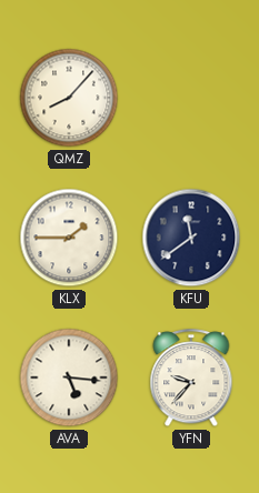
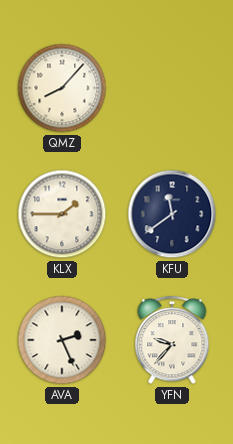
AVA: 5:16 -> 2:26 (62, 340)
